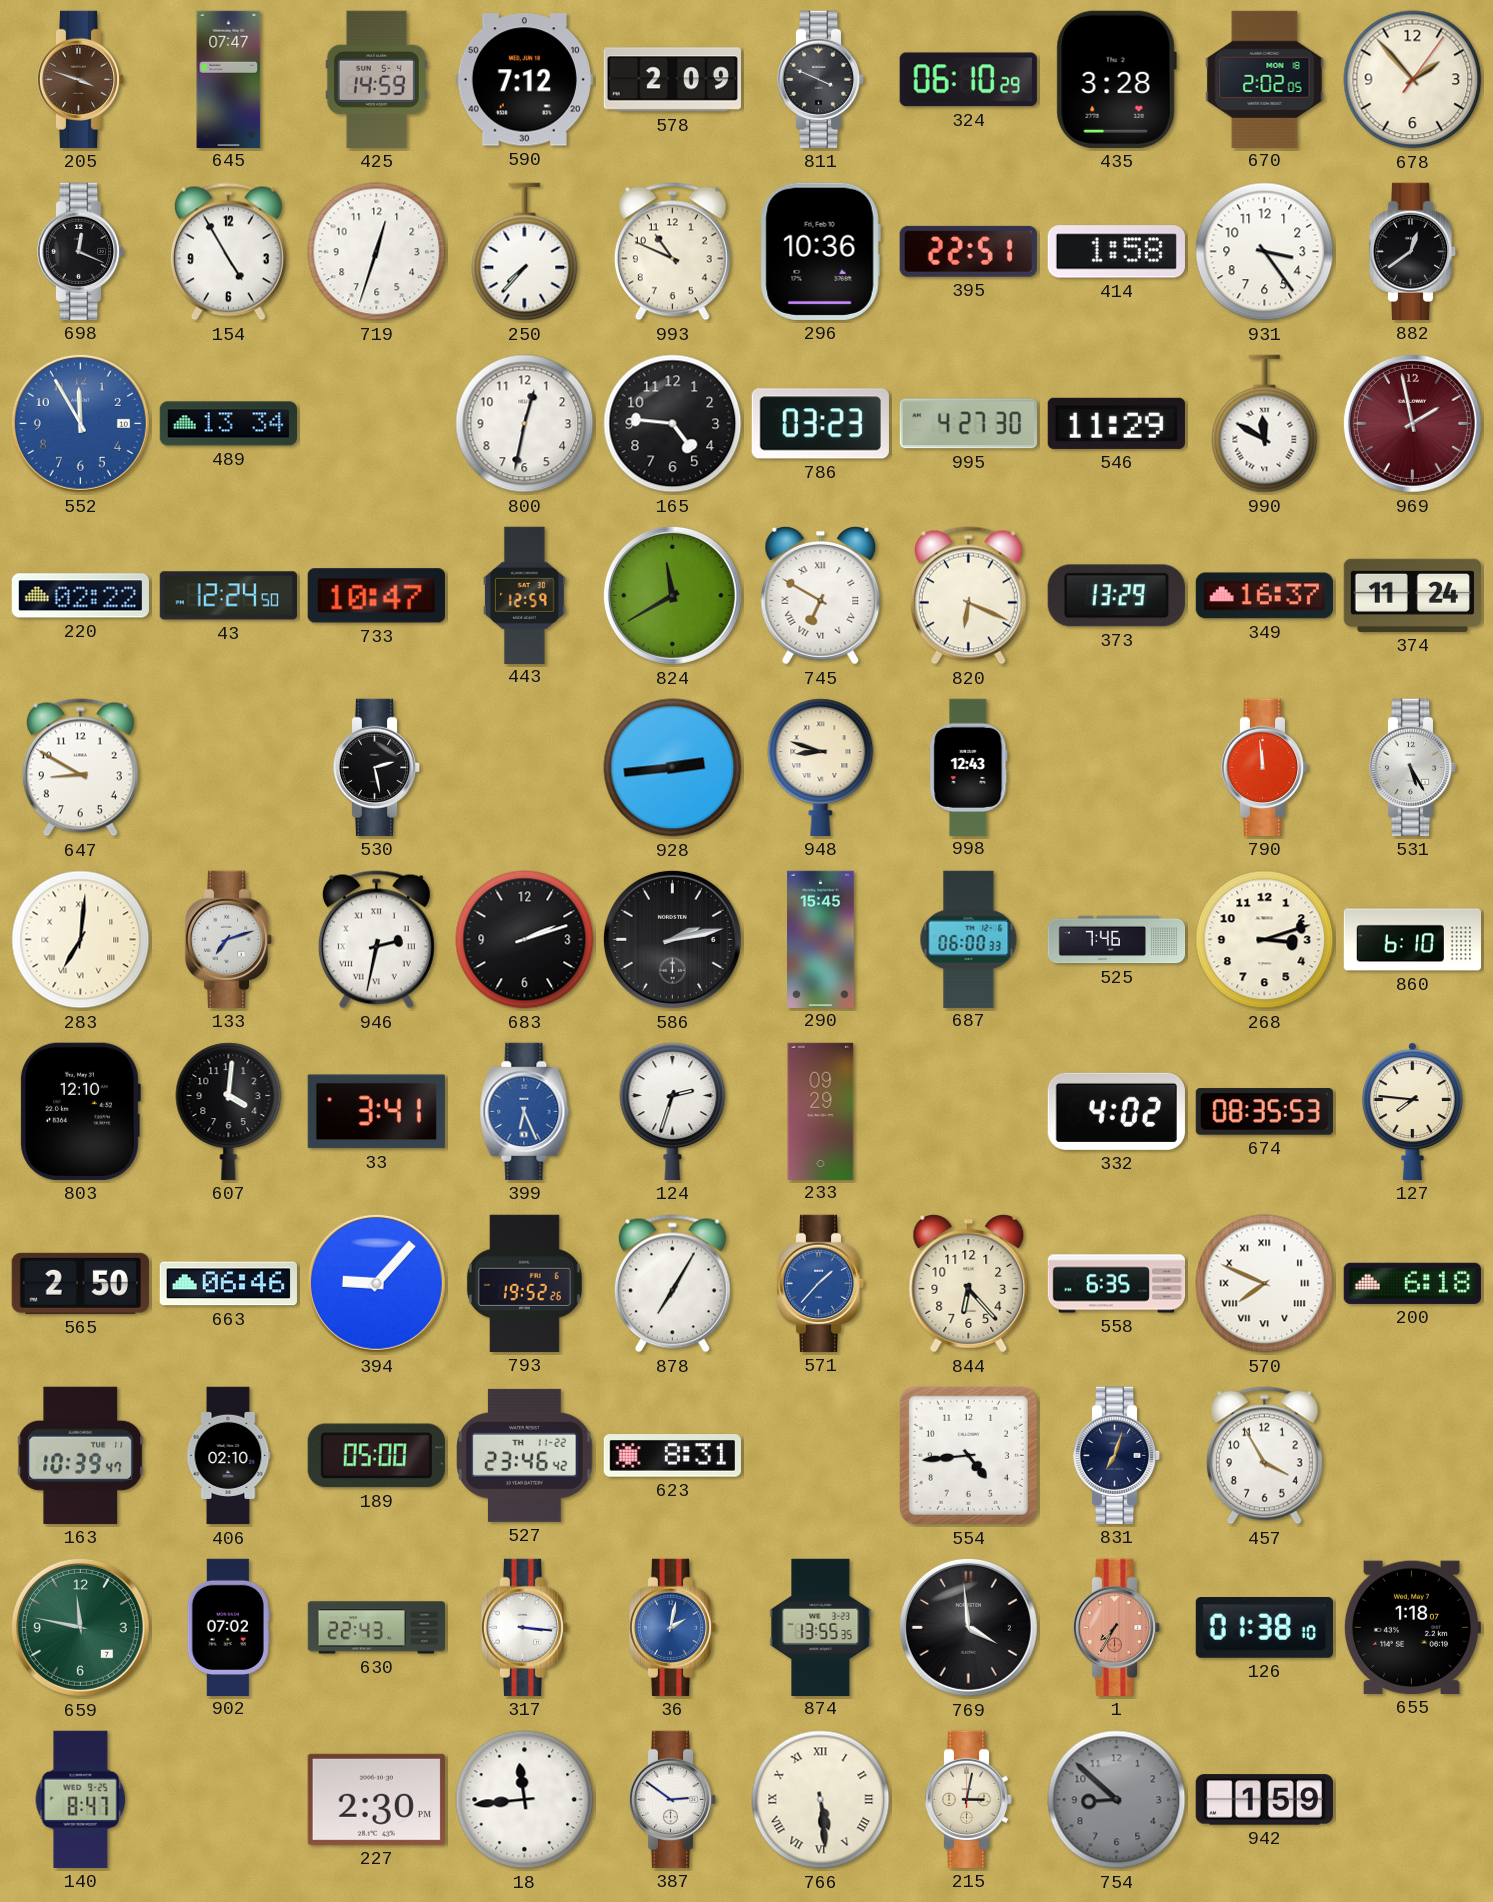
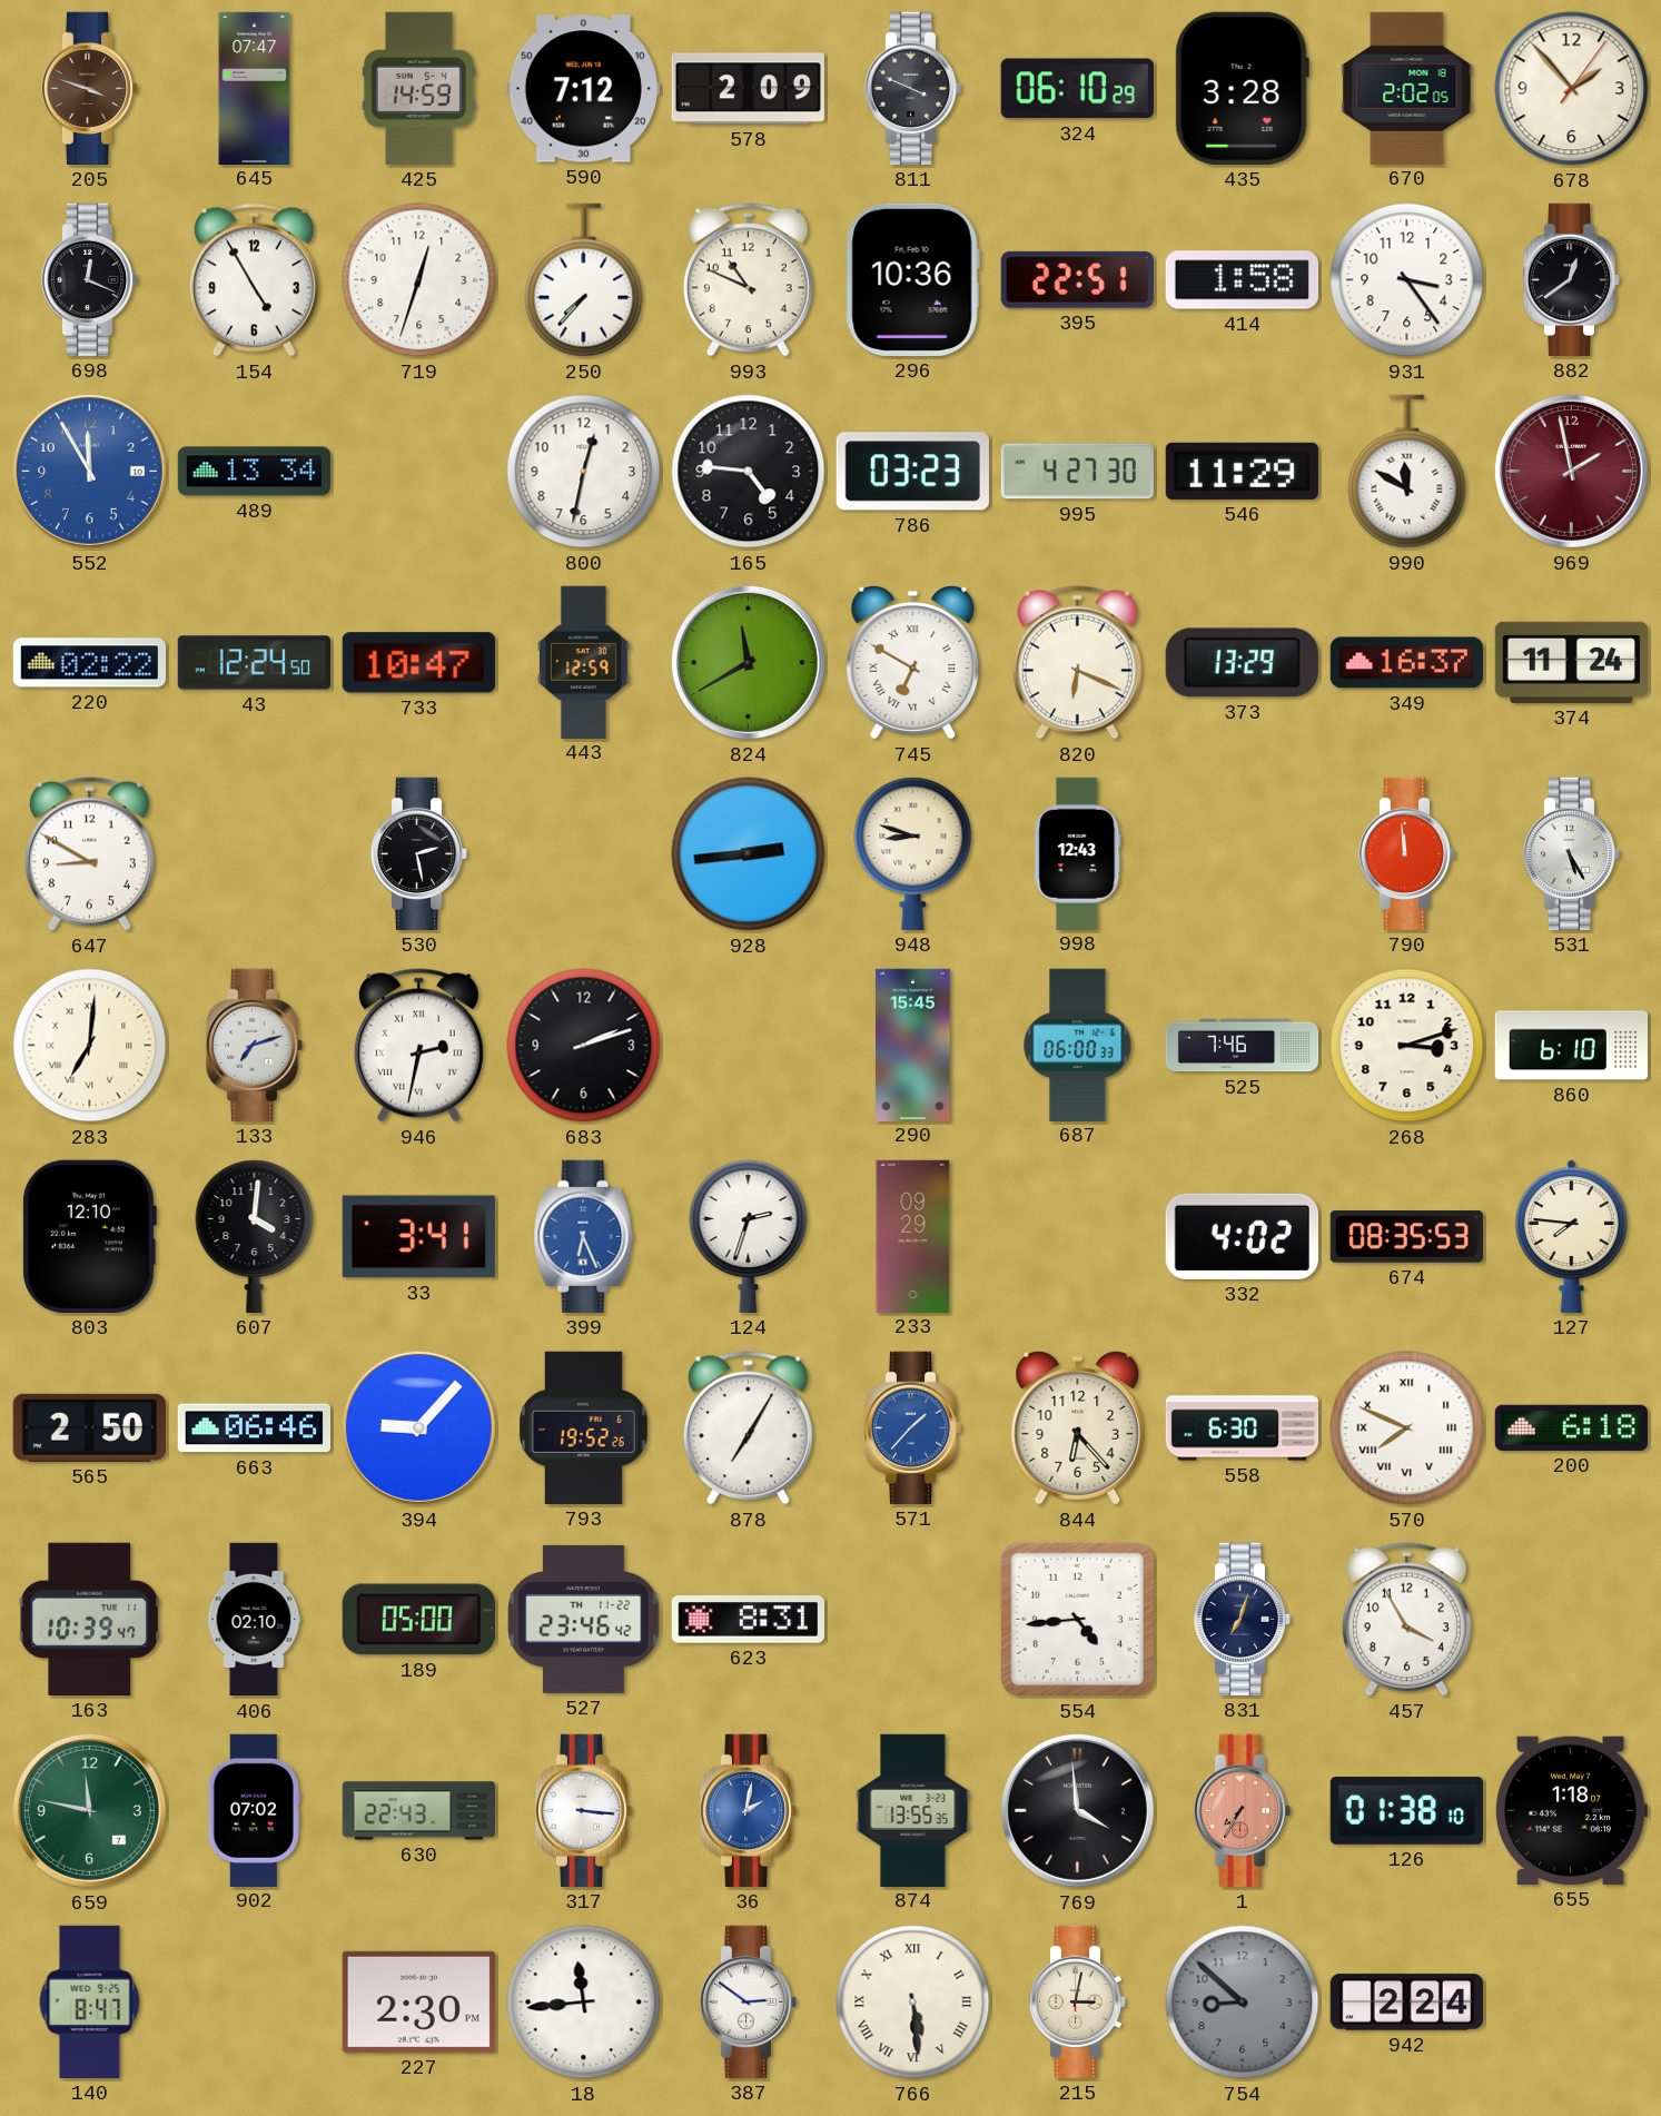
586: 2:13 -> none (672, 939)
558: 6:35 -> 6:30 (1243, 1428)
942: 1:59 -> 2:24 (1406, 2003)
